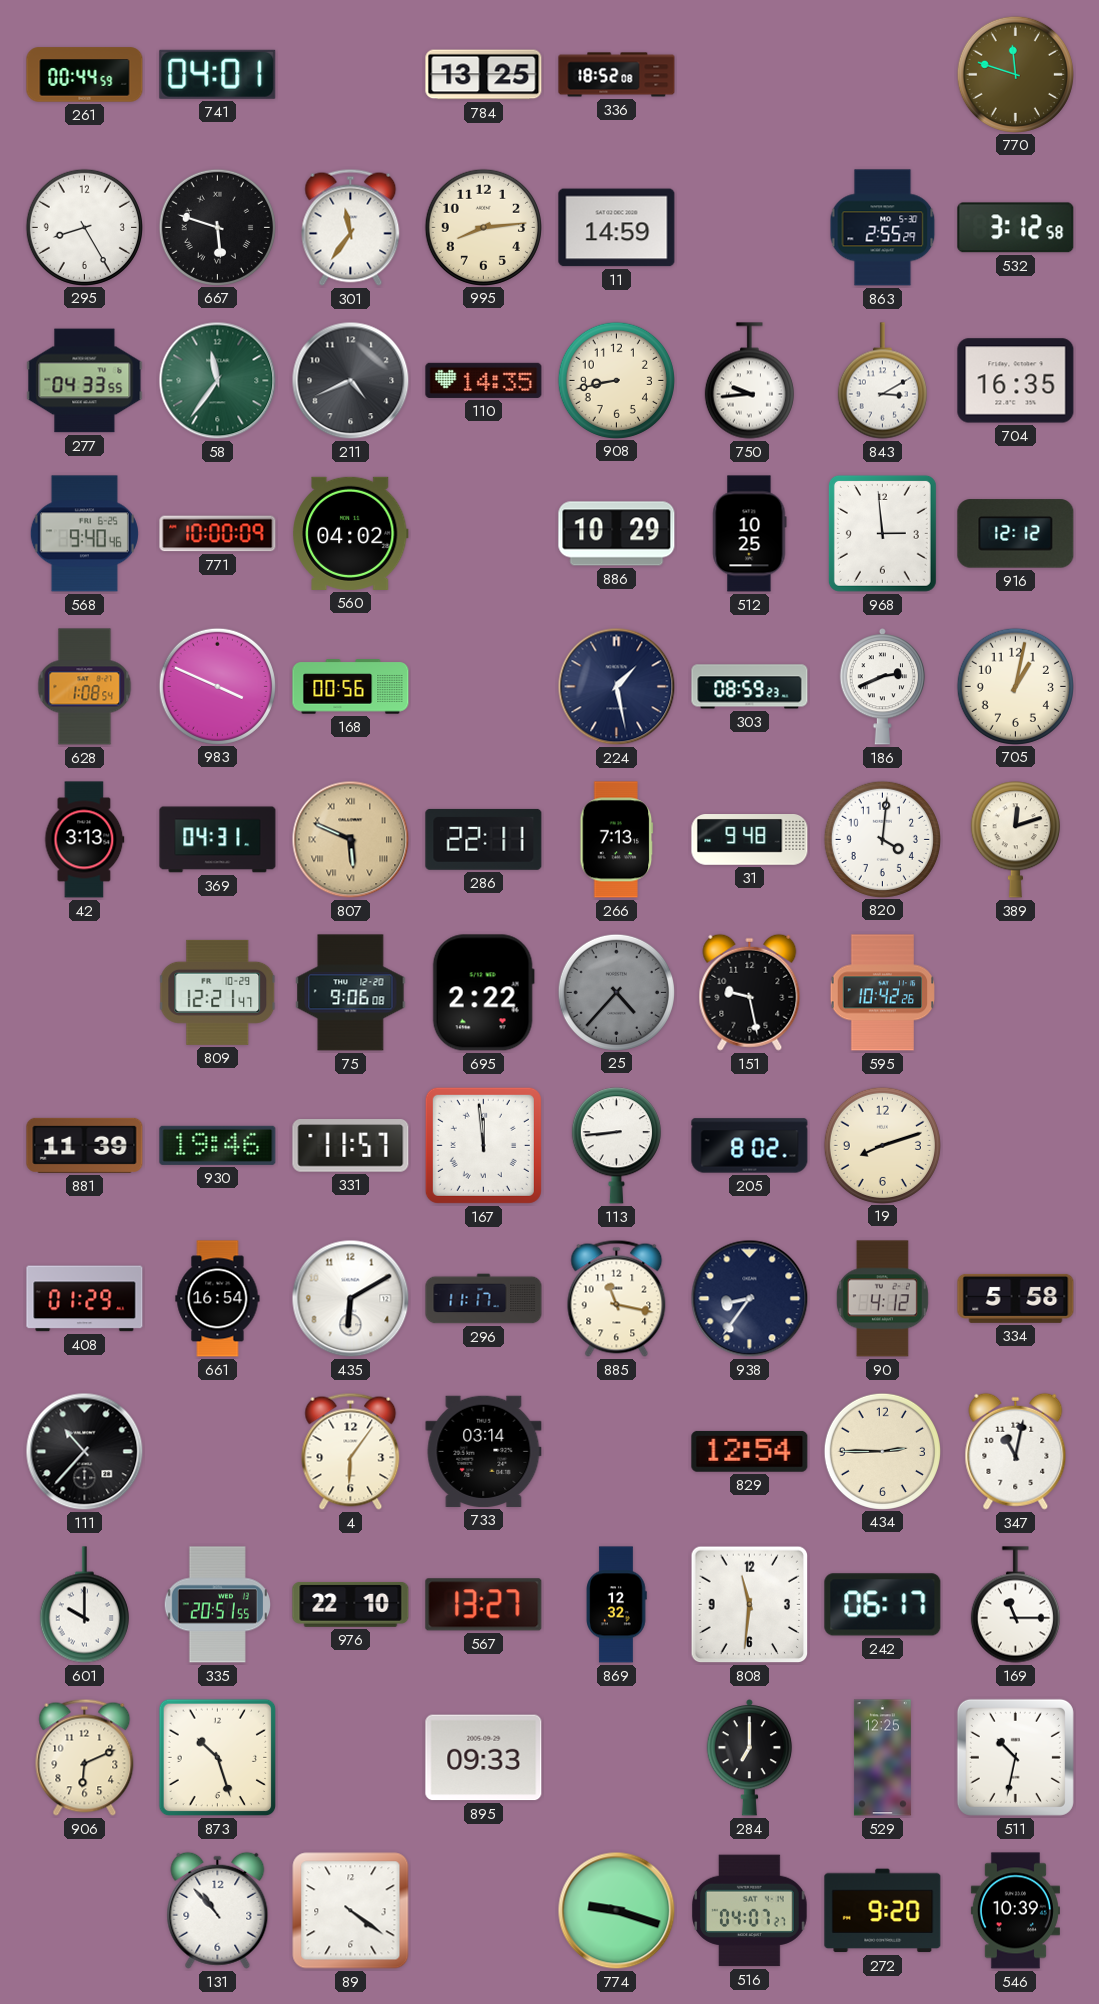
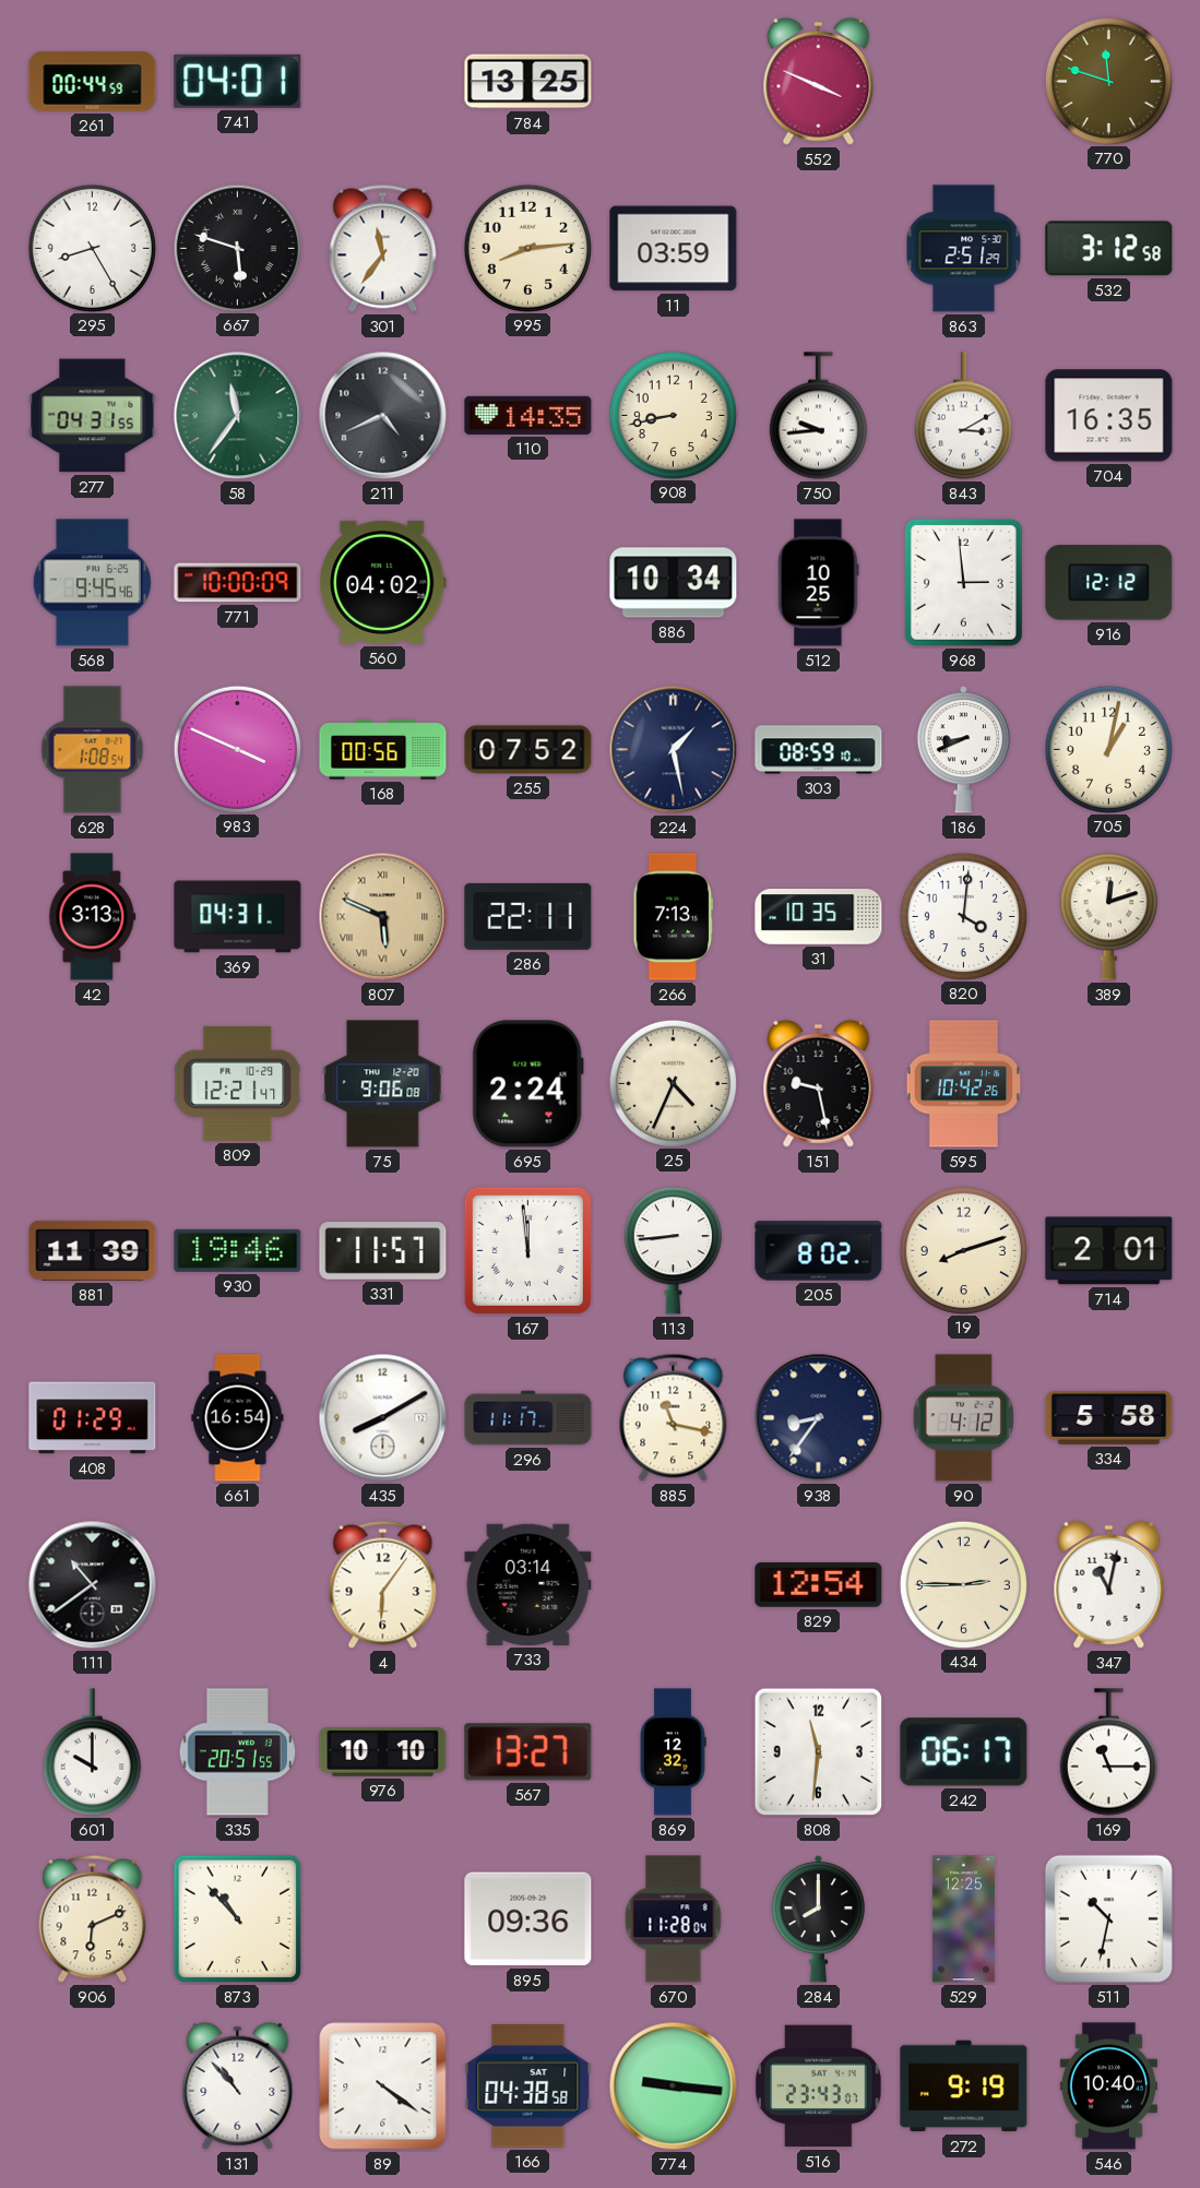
336: 18:52 -> none (617, 75)
552: none -> 3:49 (819, 81)
11: 14:59 -> 03:59 (674, 249)
863: 2:55 -> 2:51 (964, 249)
277: 04:33 -> 04:31 (93, 416)
568: 9:40 -> 9:45 (92, 583)
886: 10:29 -> 10:34 (674, 583)
255: none -> 07:52 (528, 750)
303: 08:59:23 -> 08:59:10 (819, 750)
186: 2:41 -> 8:41 (964, 750)
31: 9:48 -> 10:35 (819, 917)
695: 2:22 -> 2:24 (527, 1084)
25: 4:37 -> 4:34 (673, 1083)
25 dial: grey -> cream (673, 1083)
714: none -> 2:01 (1109, 1251)
435: 6:10 -> 8:10 (383, 1418)
111: 10:37 -> 10:39 (93, 1585)
976: 22:10 -> 10:10 (383, 1751)
873: 10:27 -> 10:53 (238, 1919)
895: 09:33 -> 09:36 (528, 1919)
670: none -> 11:28 (674, 1919)
284: 7:00 -> 8:00 (819, 1919)
166: none -> 04:38 (528, 2086)
774: 9:18 -> 9:16 (674, 2086)
516: 04:07 -> 23:43 (819, 2086)
272: 9:20 -> 9:19 (964, 2086)
546: 10:39 -> 10:40 (1108, 2086)
